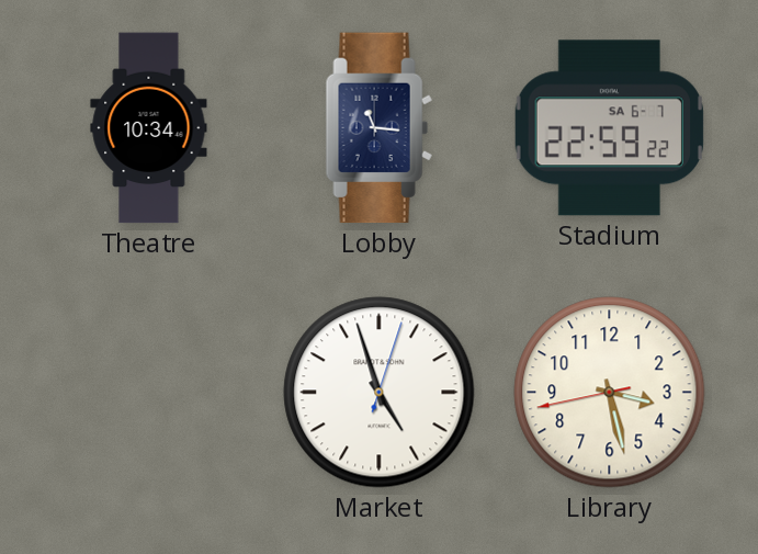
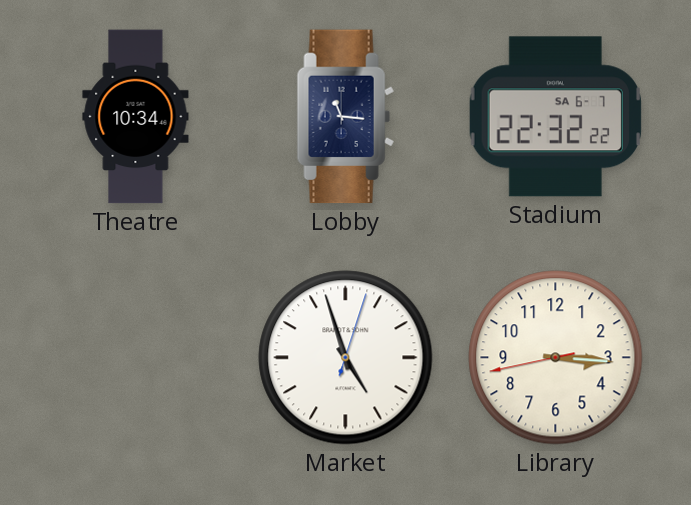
Stadium: 22:59 -> 22:32 (555, 117)
Library: 3:27 -> 3:15 (556, 358)
